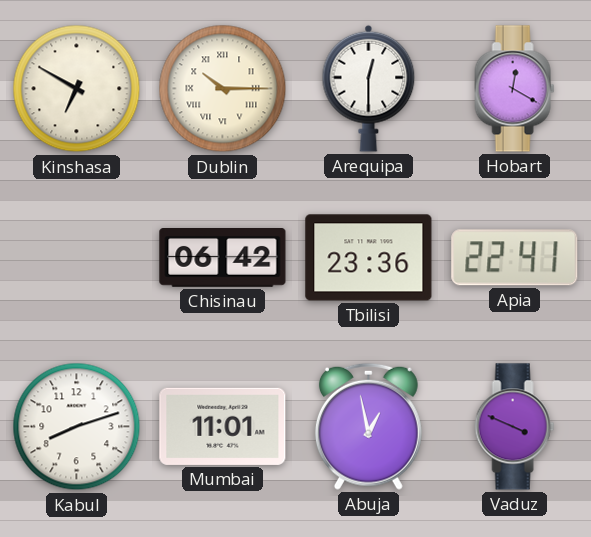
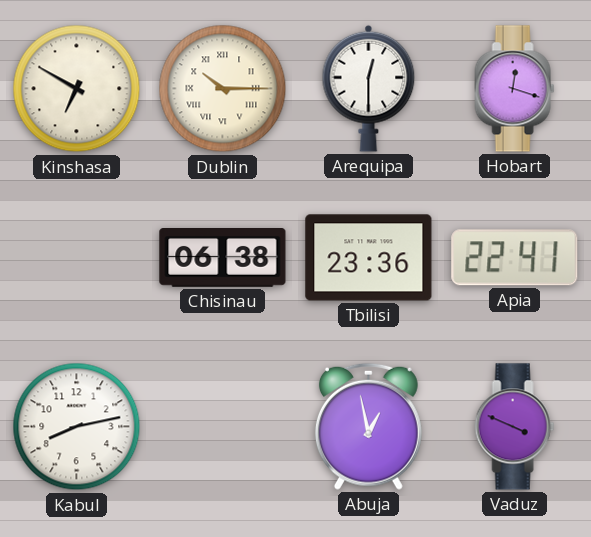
Hobart: 12:20 -> 12:18 (515, 89)
Chisinau: 06:42 -> 06:38 (223, 258)
Kabul: 8:12 -> 8:13 (77, 427)
Mumbai: 11:01 -> none (223, 426)
